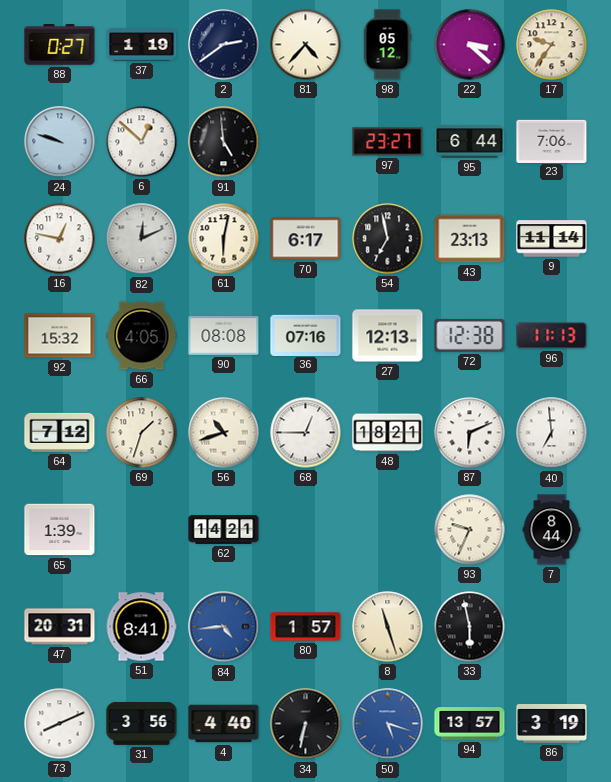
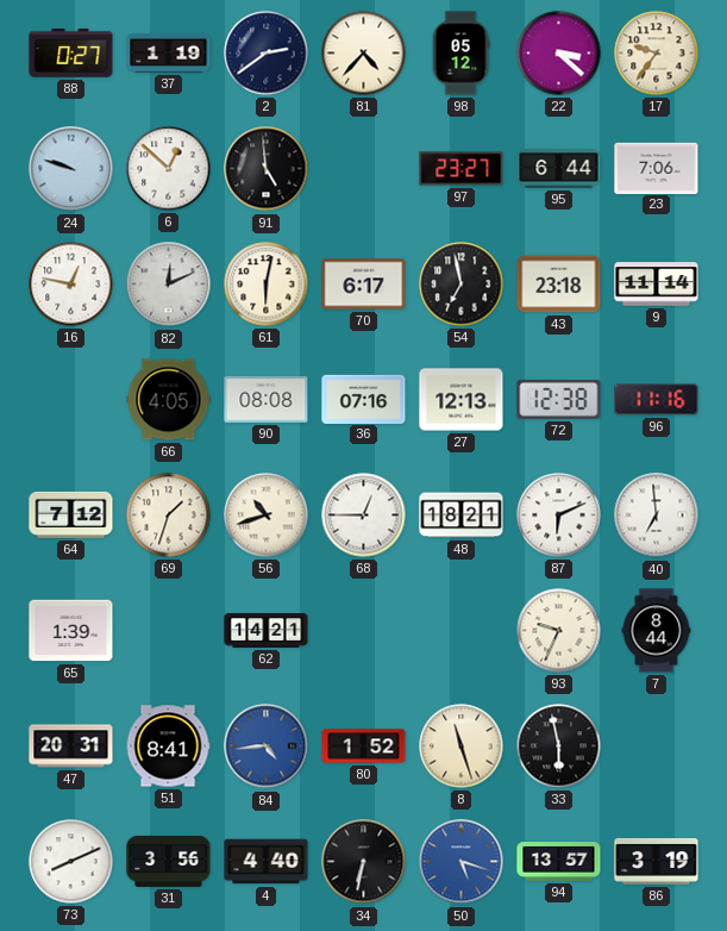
43: 23:13 -> 23:18 (559, 285)
92: 15:32 -> none (60, 336)
96: 11:13 -> 11:16 (657, 400)
80: 1:57 -> 1:52 (364, 746)
